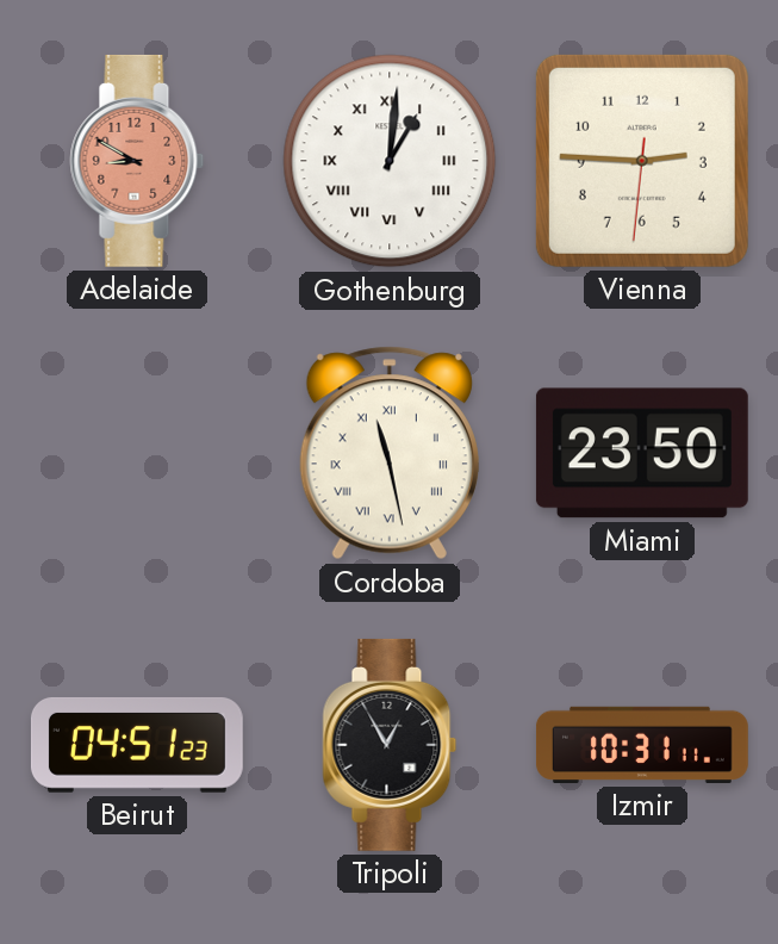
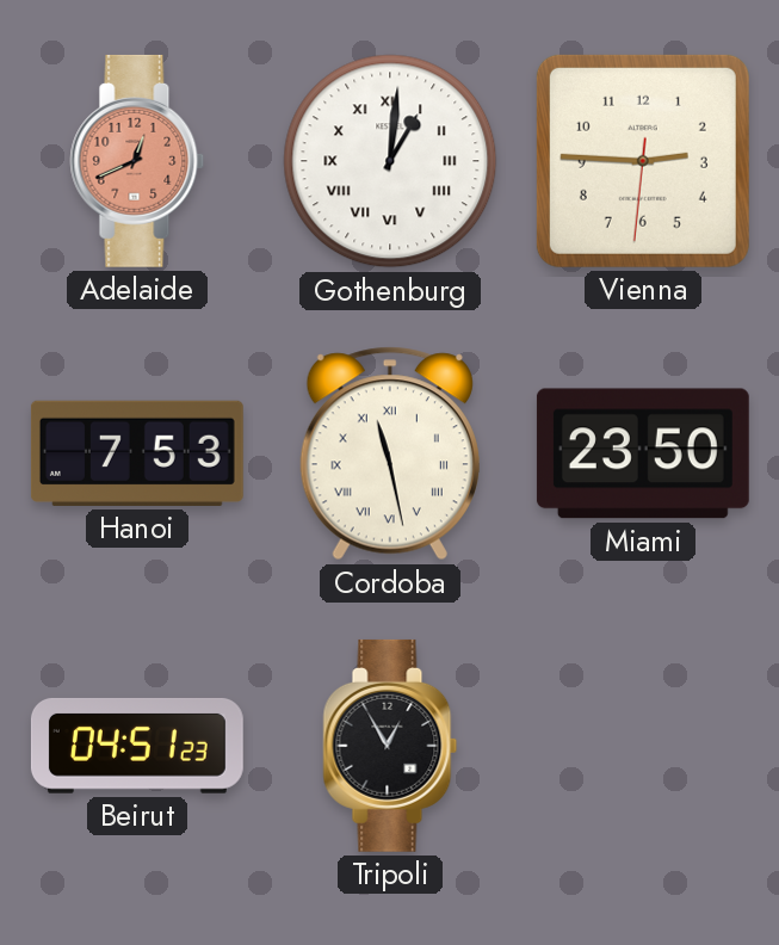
Adelaide: 8:50 -> 12:41 (137, 161)
Hanoi: none -> 7:53 (137, 453)
Izmir: 10:31 -> none (642, 745)
